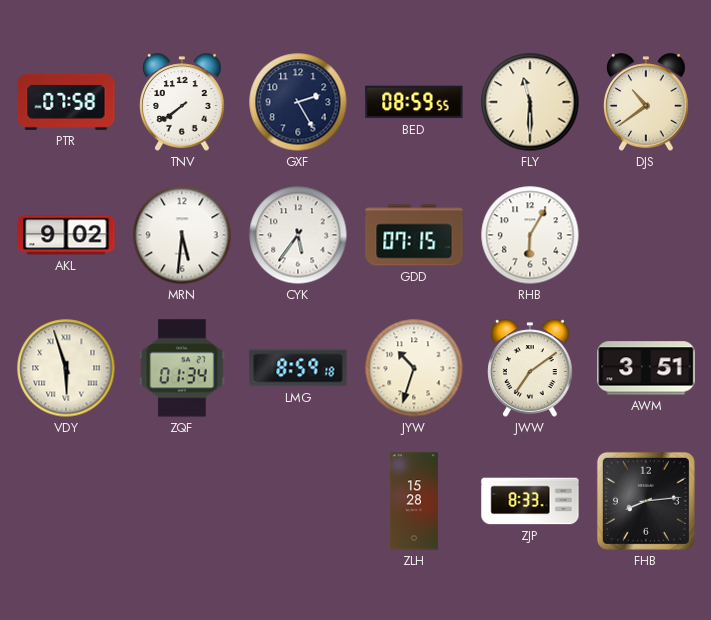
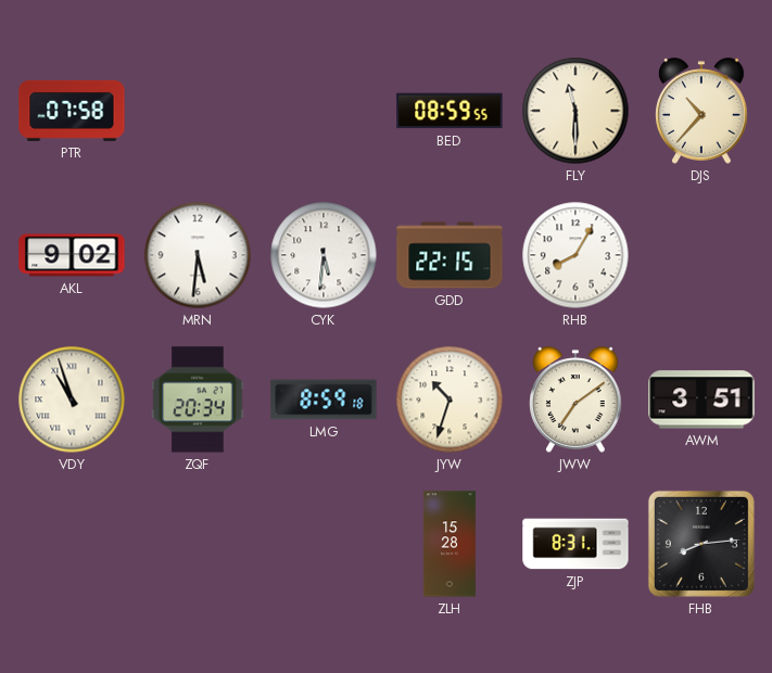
TNV: 7:39 -> none (182, 102)
GXF: 2:25 -> none (298, 102)
DJS: 10:39 -> 10:37 (701, 111)
CYK: 5:36 -> 5:31 (324, 255)
GDD: 07:15 -> 22:15 (450, 255)
RHB: 6:05 -> 8:05 (575, 255)
VDY: 5:57 -> 10:57 (72, 399)
ZQF: 01:34 -> 20:34 (198, 399)
ZJP: 8:33 -> 8:31 (575, 544)
